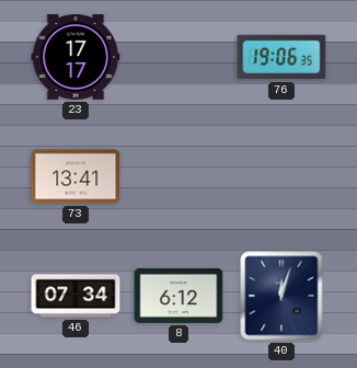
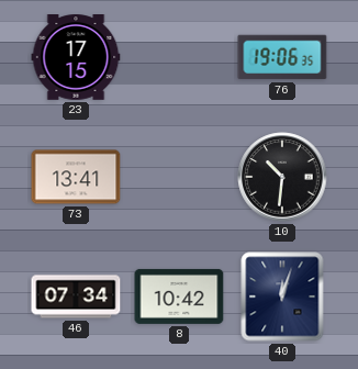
23: 17:17 -> 17:15 (76, 58)
10: none -> 10:31 (282, 177)
8: 6:12 -> 10:42 (179, 297)
